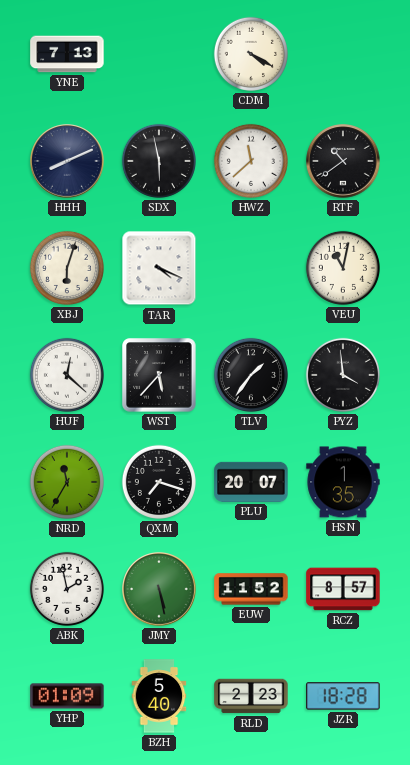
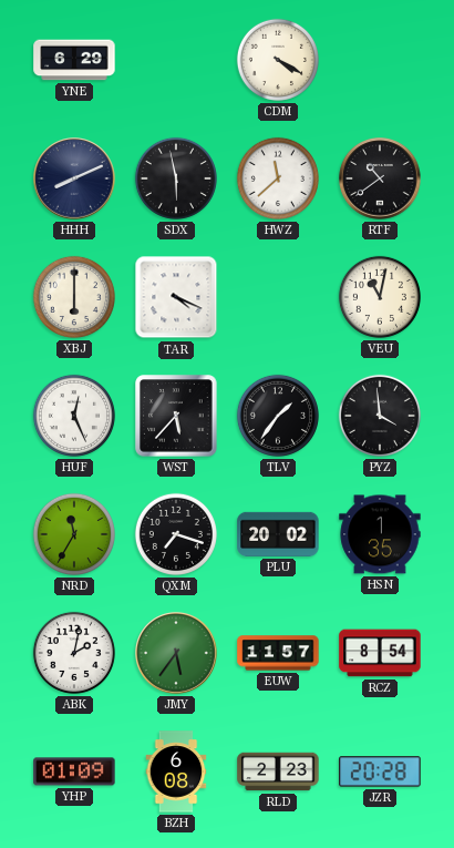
YNE: 7:13 -> 6:29 (74, 60)
XBJ: 6:03 -> 6:00 (74, 297)
HUF: 12:22 -> 12:26 (74, 416)
PLU: 20:07 -> 20:02 (278, 534)
ABK: 1:58 -> 2:02 (74, 653)
JMY: 5:28 -> 5:36 (176, 653)
EUW: 11:52 -> 11:57 (278, 653)
RCZ: 8:57 -> 8:54 (380, 653)
BZH: 5:40 -> 6:08 (176, 772)
JZR: 18:28 -> 20:28 (380, 772)
